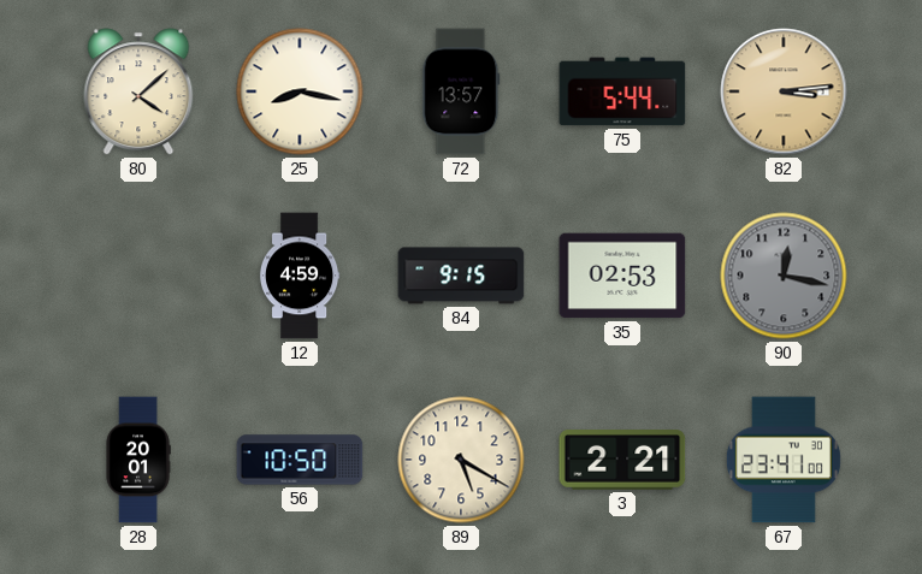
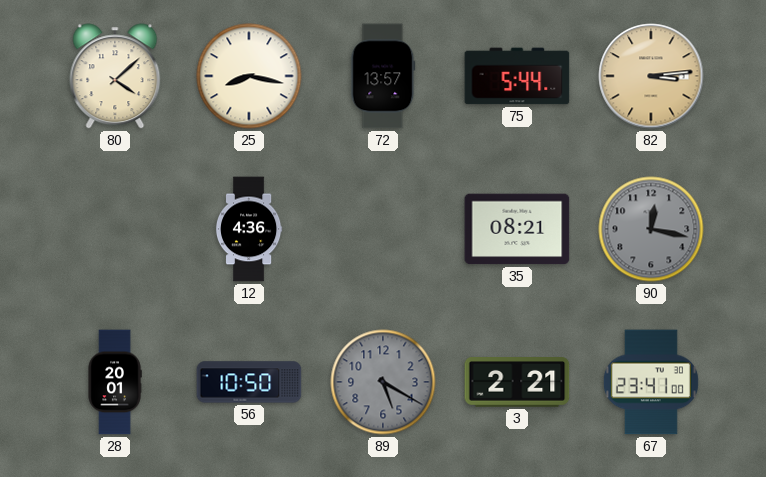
12: 4:59 -> 4:36 (249, 229)
84: 9:15 -> none (461, 276)
35: 02:53 -> 08:21 (517, 229)
89 dial: cream -> grey (383, 382)
